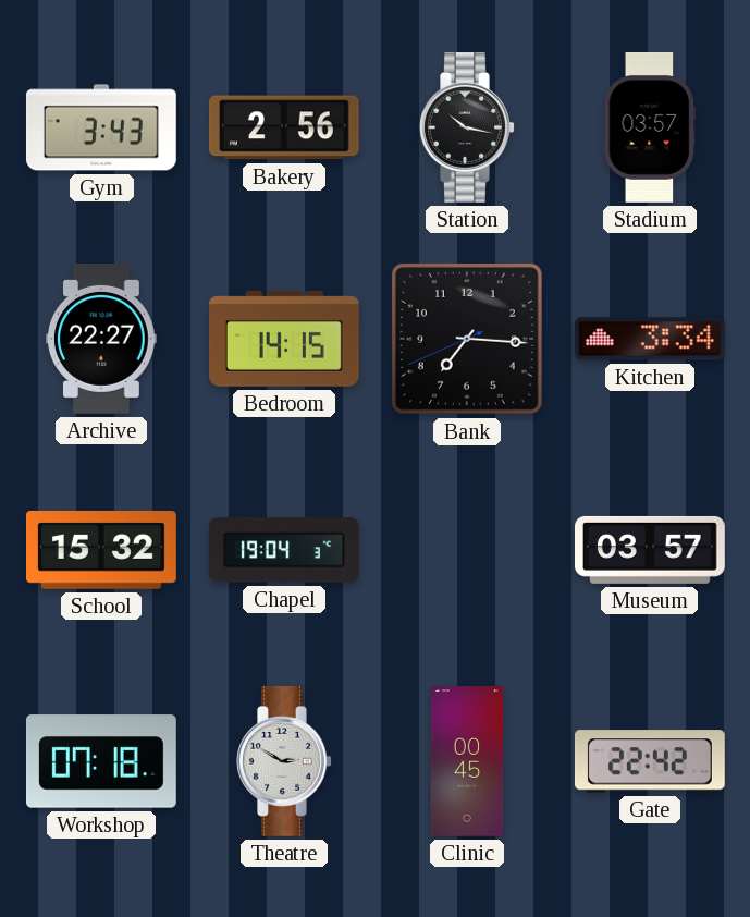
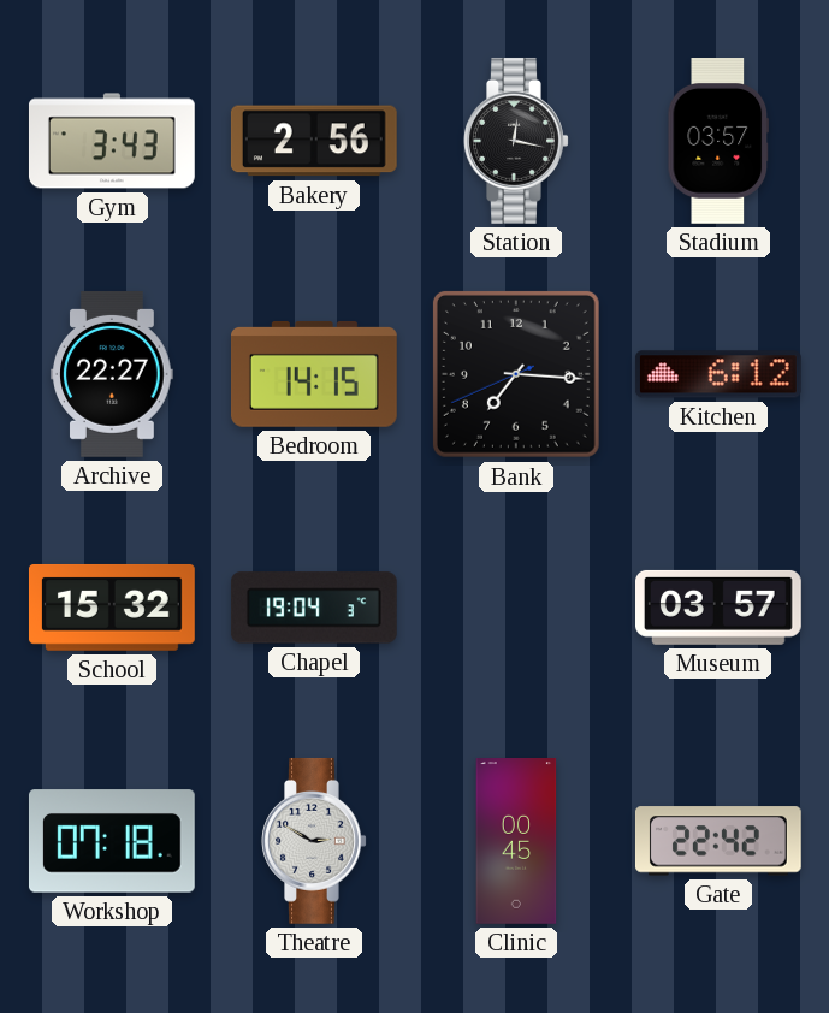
Station: 10:17 -> 12:17 (516, 141)
Kitchen: 3:34 -> 6:12 (718, 374)
